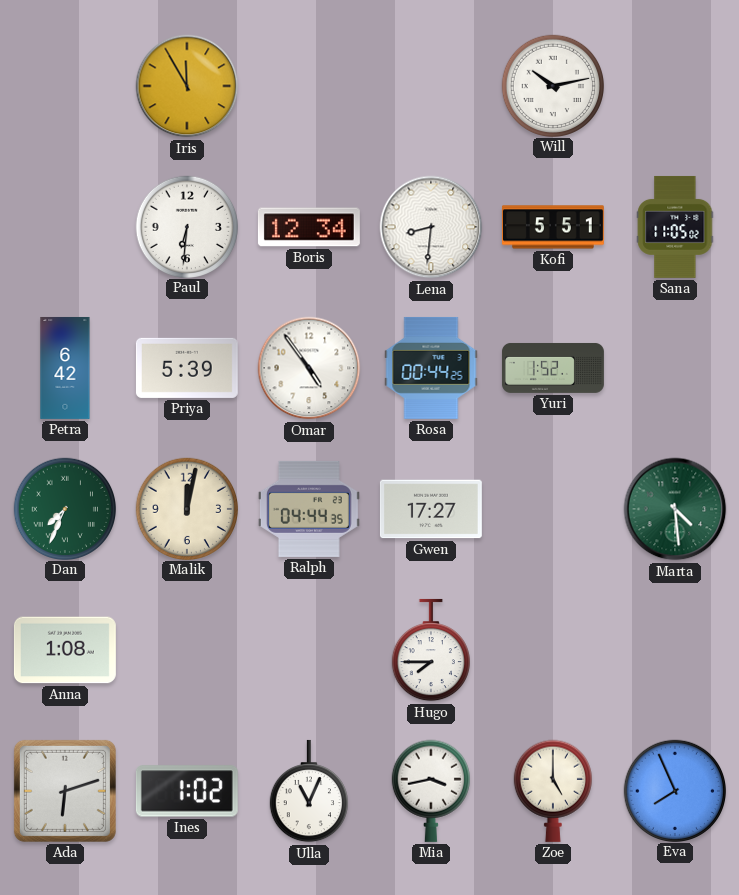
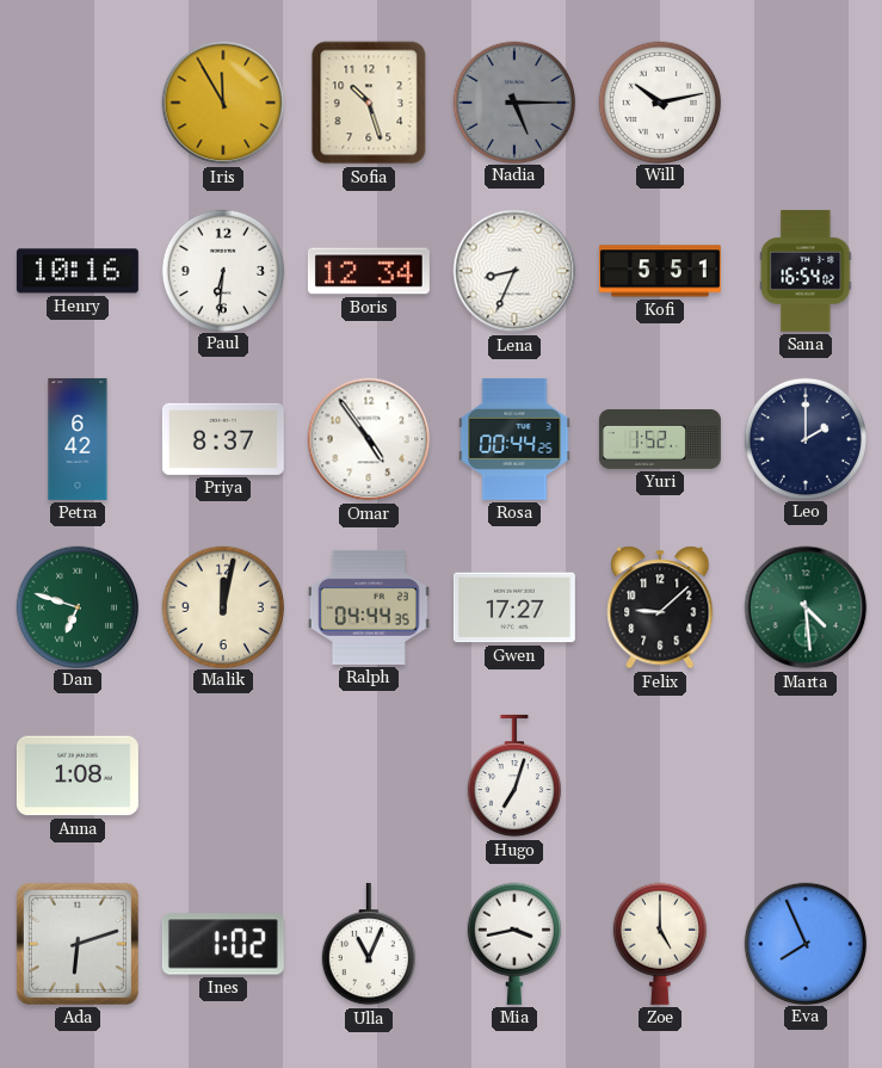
Sofia: none -> 10:27 (369, 103)
Nadia: none -> 5:15 (513, 101)
Henry: none -> 10:16 (78, 271)
Lena: 8:31 -> 8:34 (514, 271)
Sana: 11:05 -> 16:54 (806, 271)
Priya: 5:39 -> 8:37 (223, 439)
Leo: none -> 2:00 (804, 438)
Dan: 7:34 -> 6:48 (76, 606)
Felix: none -> 9:08 (660, 607)
Hugo: 7:45 -> 7:03 (514, 776)
